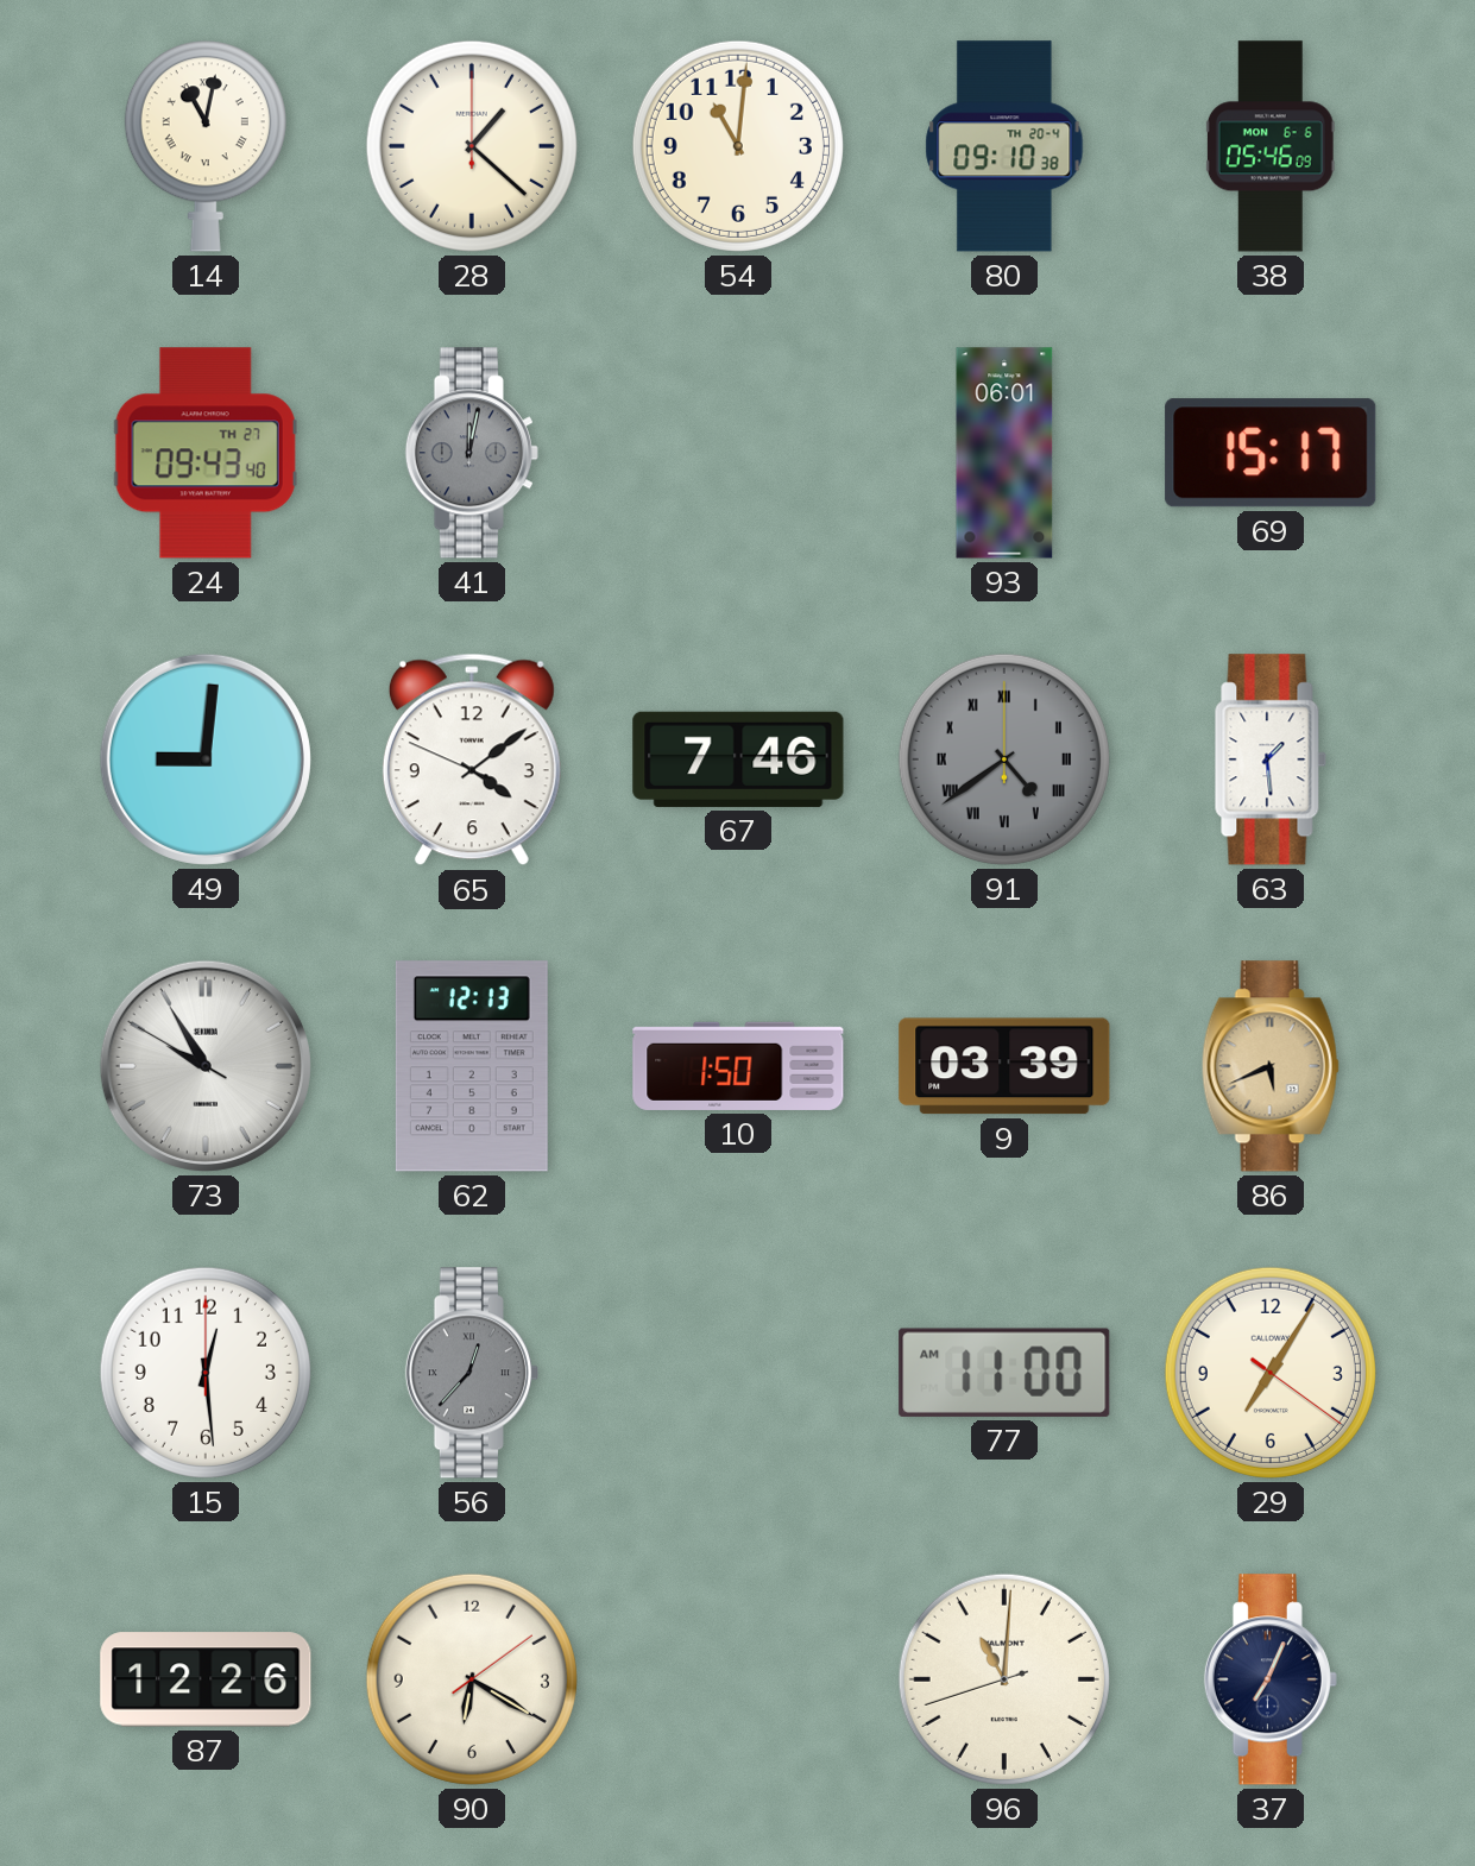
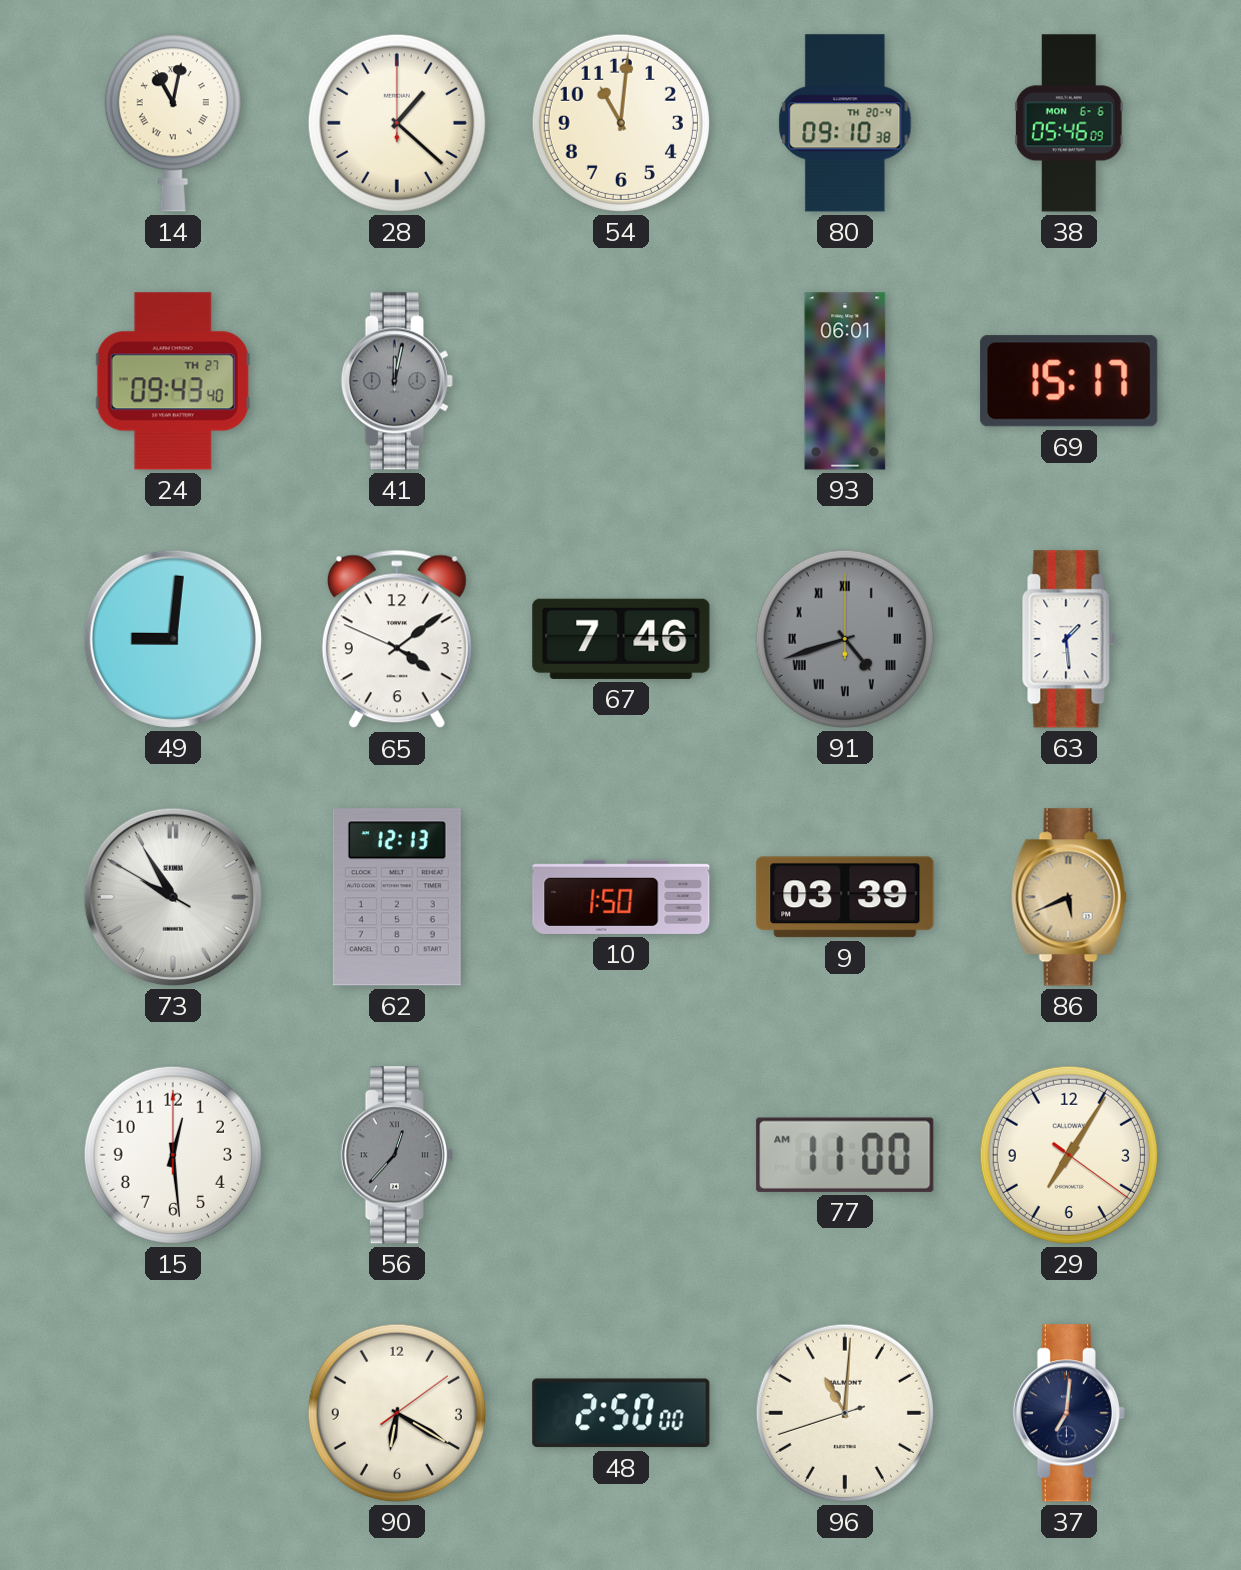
91: 4:39 -> 4:42 (845, 639)
87: 12:26 -> none (206, 1679)
48: none -> 2:50 (621, 1413)
37: 7:04 -> 7:01 (1069, 1413)
